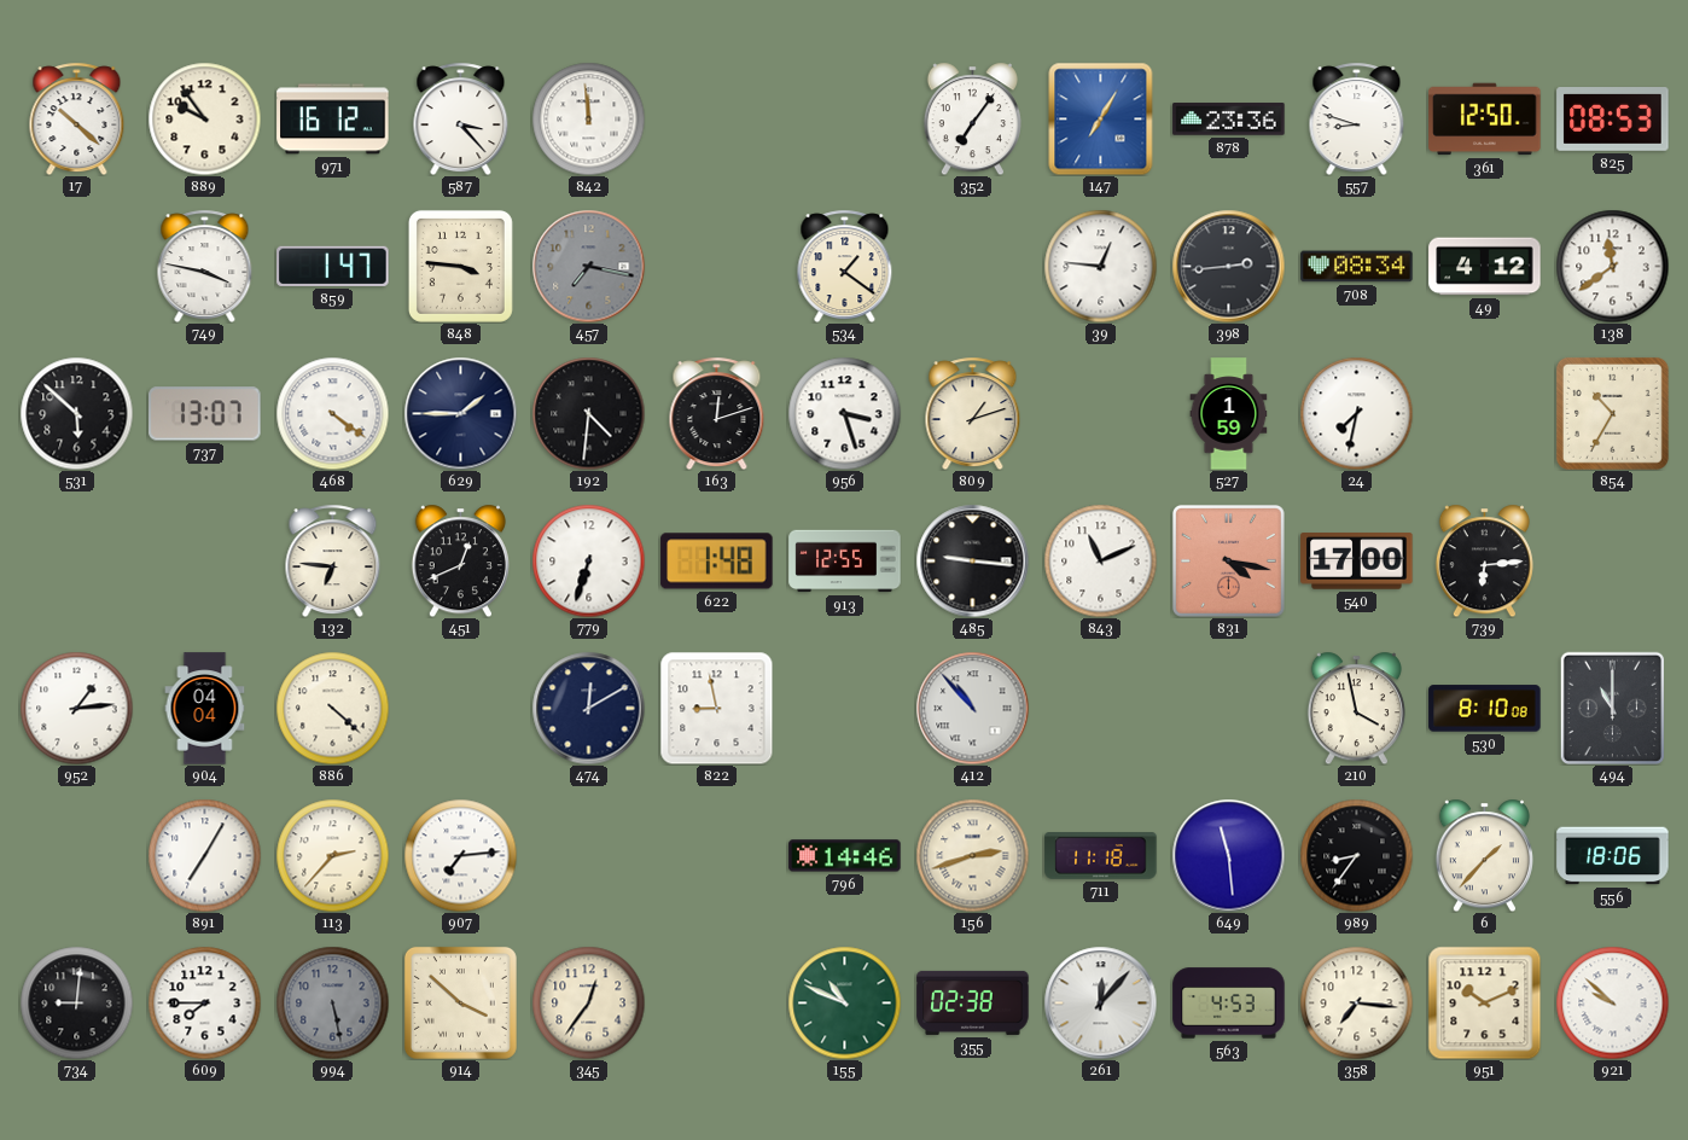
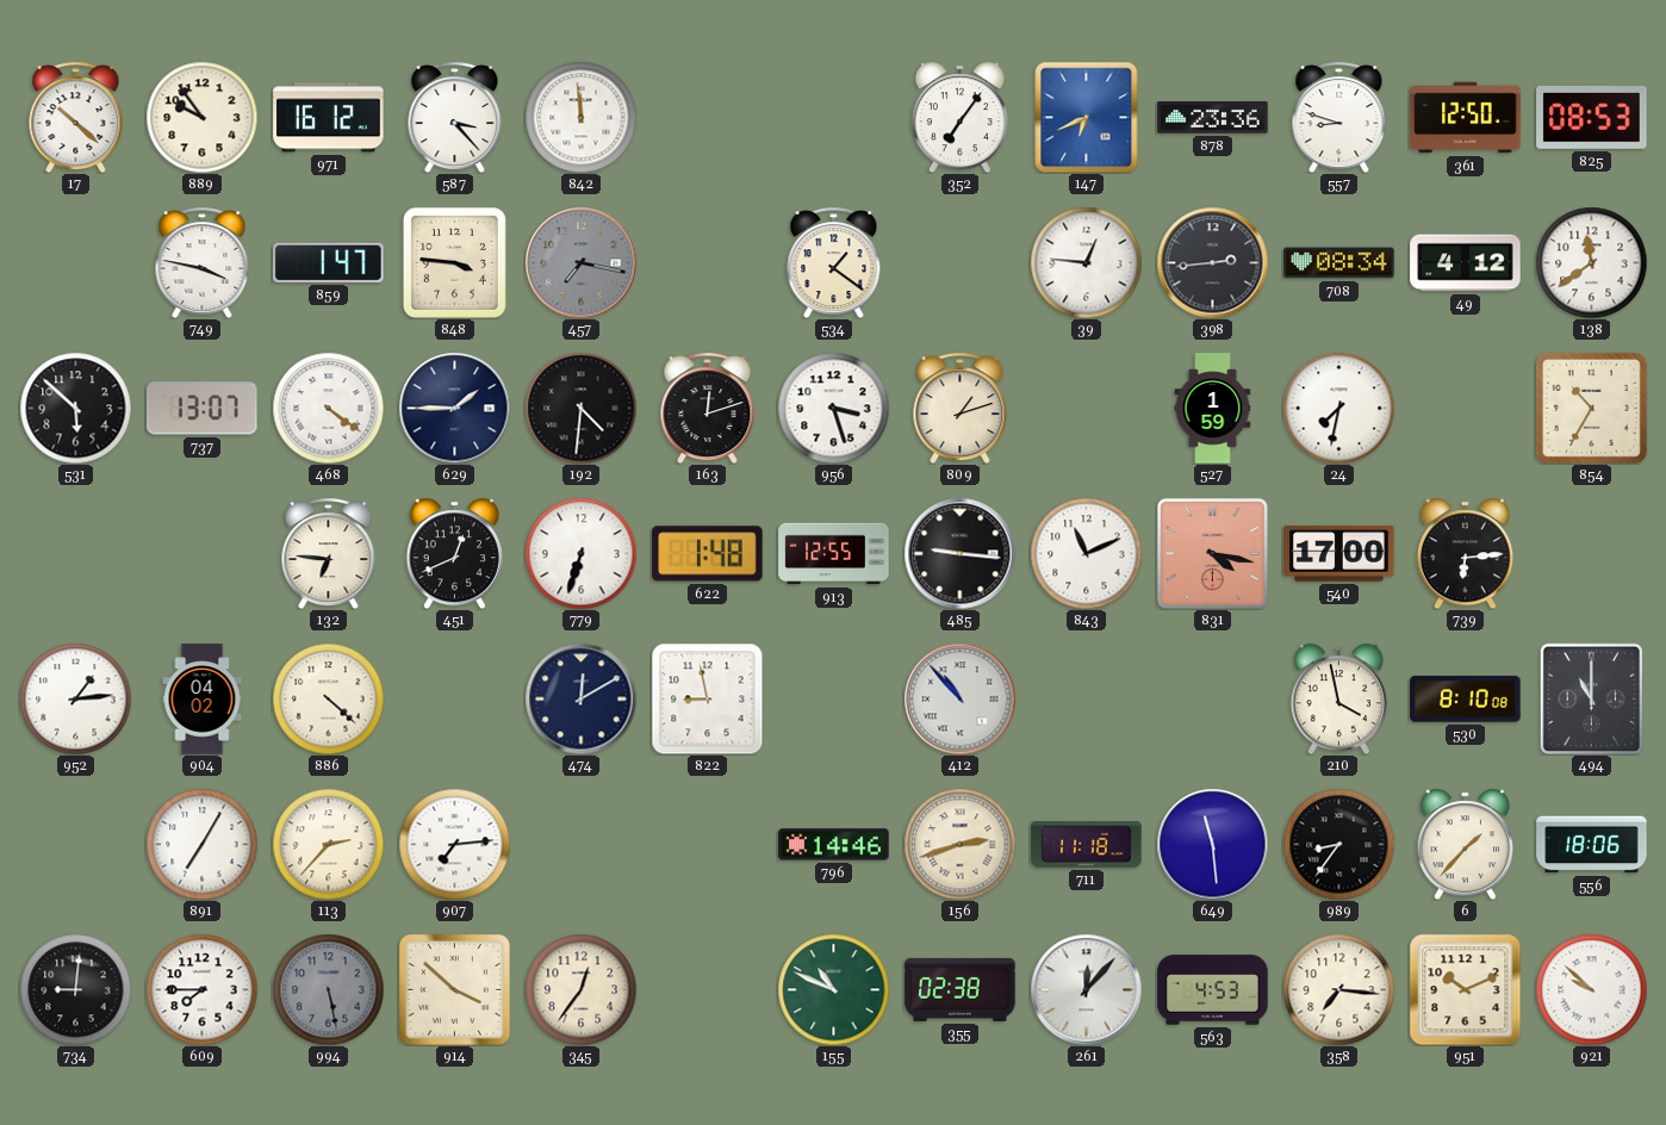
147: 7:05 -> 6:41 (1087, 117)
904: 04:04 -> 04:02 (203, 700)
